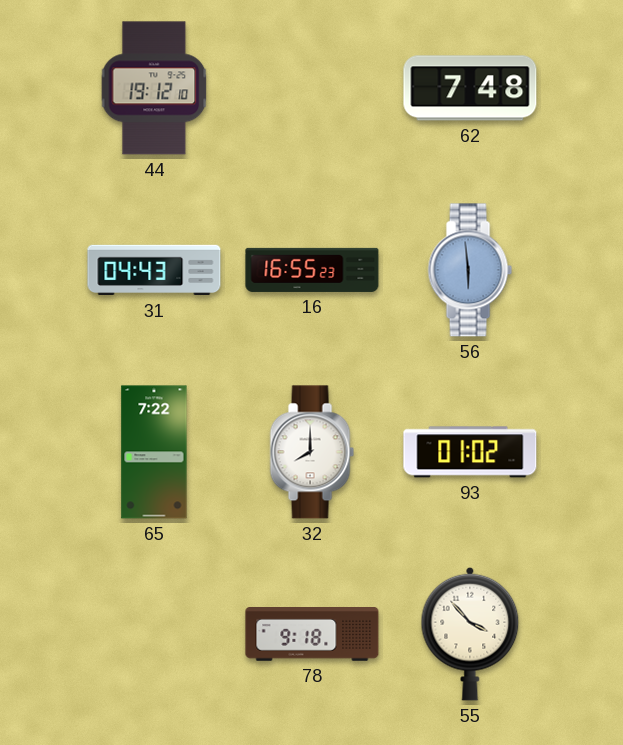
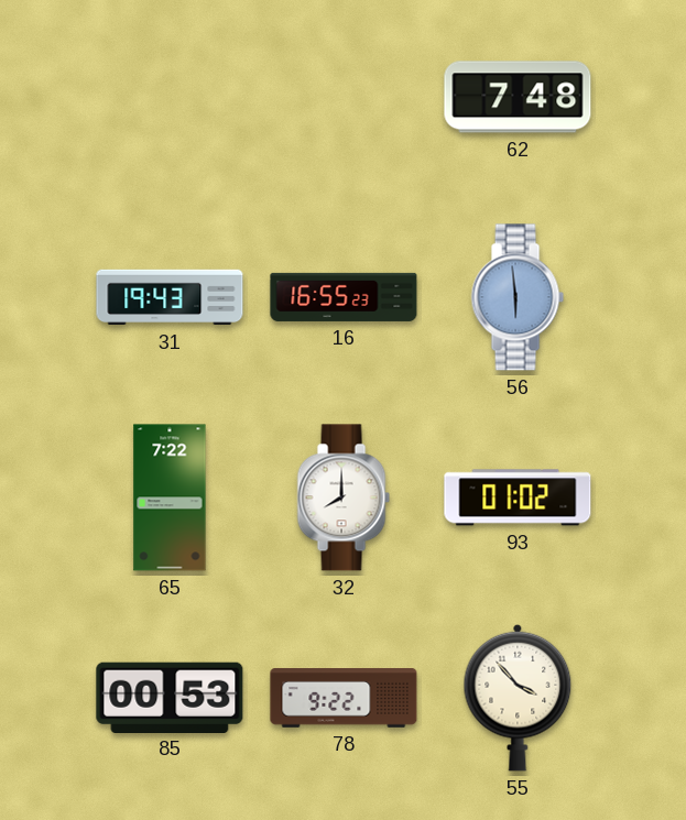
44: 19:12 -> none (154, 88)
31: 04:43 -> 19:43 (170, 297)
85: none -> 00:53 (170, 697)
78: 9:18 -> 9:22 (344, 699)
